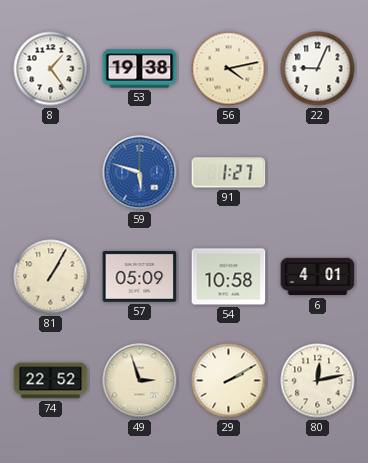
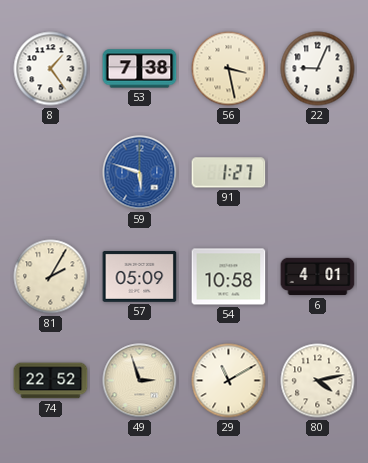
53: 19:38 -> 7:38 (140, 69)
56: 4:13 -> 3:28 (229, 69)
81: 1:05 -> 2:05 (51, 277)
29: 2:10 -> 11:10 (229, 381)
80: 12:13 -> 4:13 (318, 381)
